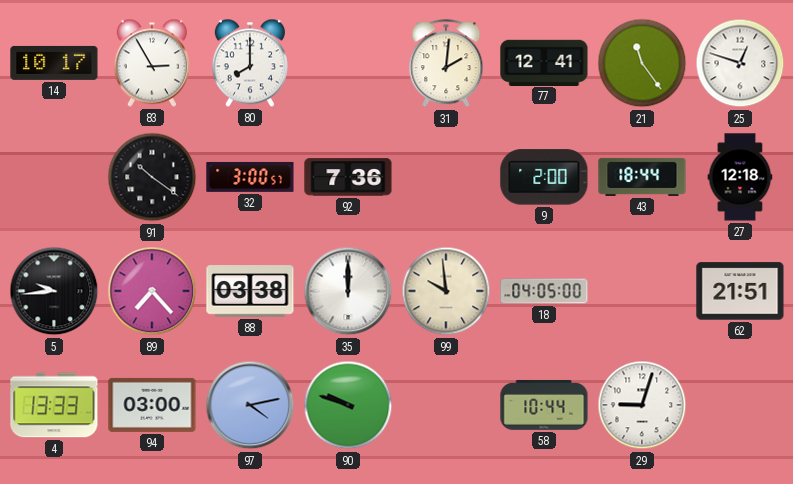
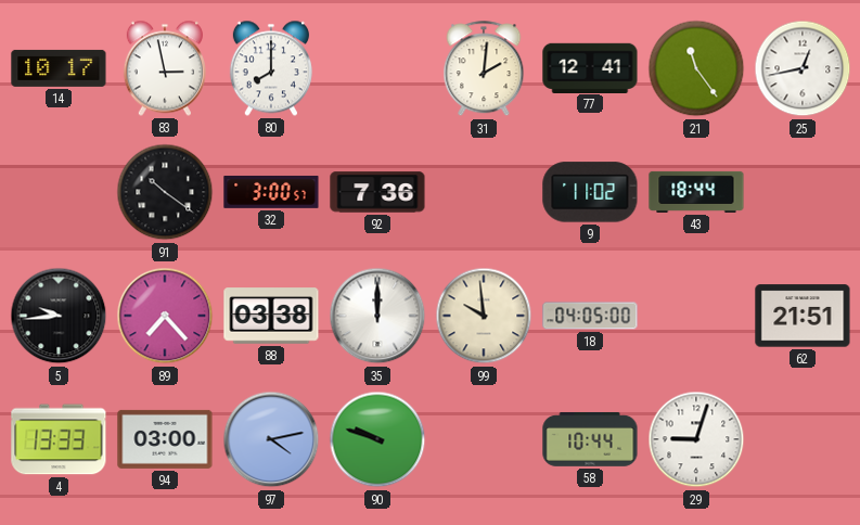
83: 2:55 -> 2:58 (165, 68)
25: 12:48 -> 12:43 (803, 68)
9: 2:00 -> 11:02 (590, 192)
27: 12:18 -> none (740, 177)
